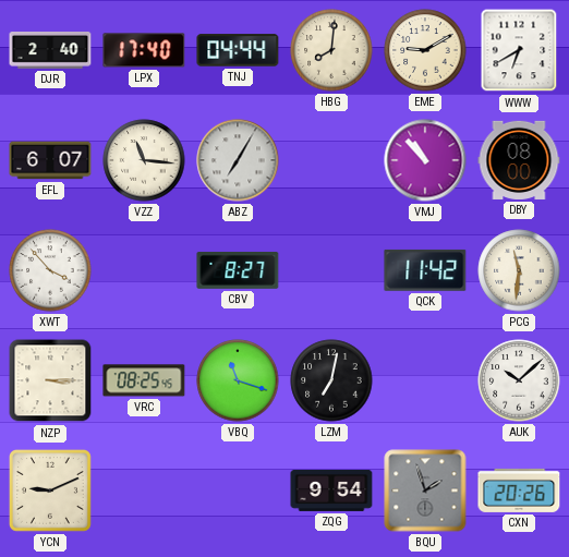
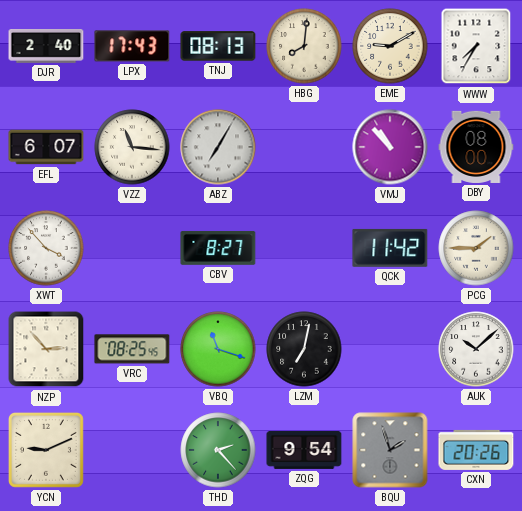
LPX: 17:40 -> 17:43 (132, 46)
TNJ: 04:44 -> 08:13 (218, 46)
WWW: 6:40 -> 7:35 (476, 46)
PCG: 11:31 -> 1:45 (476, 248)
NZP: 3:15 -> 2:53 (46, 349)
THD: none -> 2:23 (218, 450)
